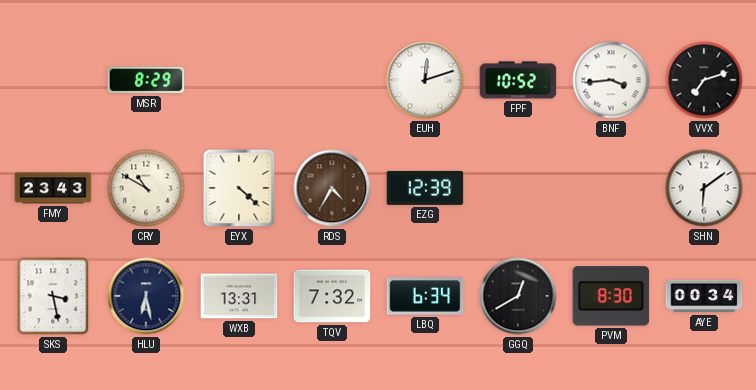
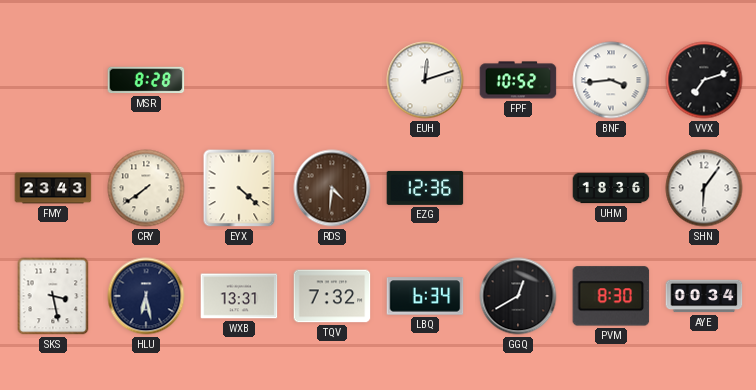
MSR: 8:29 -> 8:28 (146, 80)
CRY: 10:50 -> 7:39 (146, 188)
RDS: 4:35 -> 4:31 (332, 188)
EZG: 12:39 -> 12:36 (425, 188)
UHM: none -> 18:36 (611, 188)
SHN: 6:09 -> 6:06 (704, 188)
